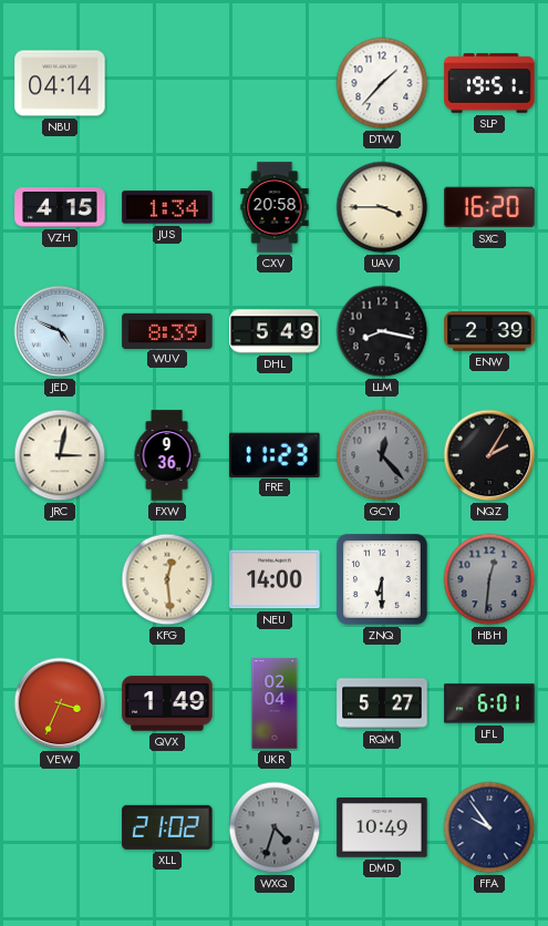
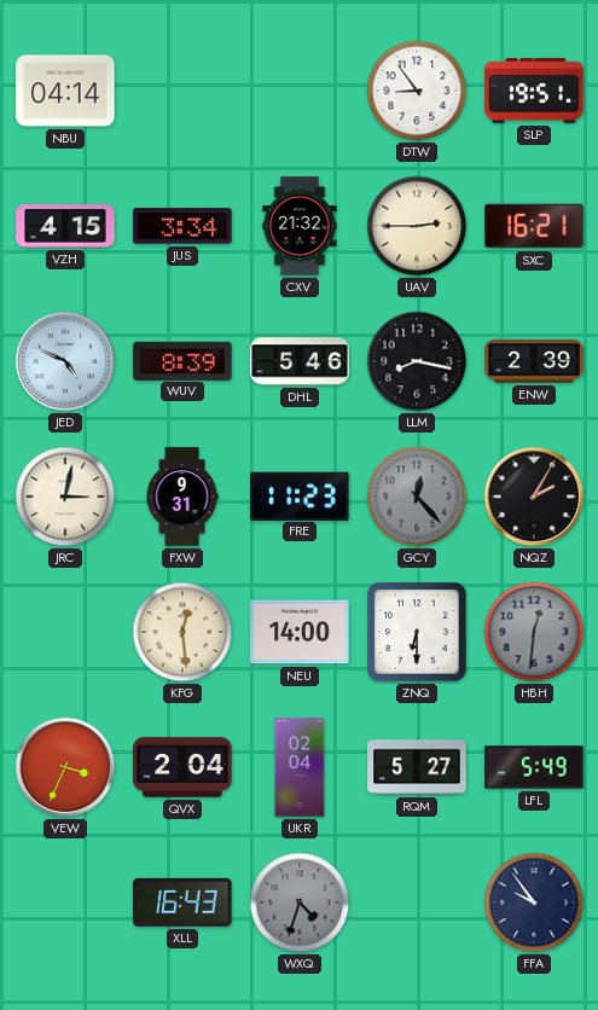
DTW: 1:37 -> 8:54 (417, 91)
JUS: 1:34 -> 3:34 (182, 226)
CXV: 20:58 -> 21:32 (300, 226)
UAV: 3:45 -> 2:45 (417, 226)
SXC: 16:20 -> 16:21 (534, 226)
DHL: 5:49 -> 5:46 (300, 361)
FXW: 9:36 -> 9:31 (182, 497)
QVX: 1:49 -> 2:04 (182, 767)
LFL: 6:01 -> 5:49 (534, 767)
XLL: 21:02 -> 16:43 (182, 902)
DMD: 10:49 -> none (382, 827)
